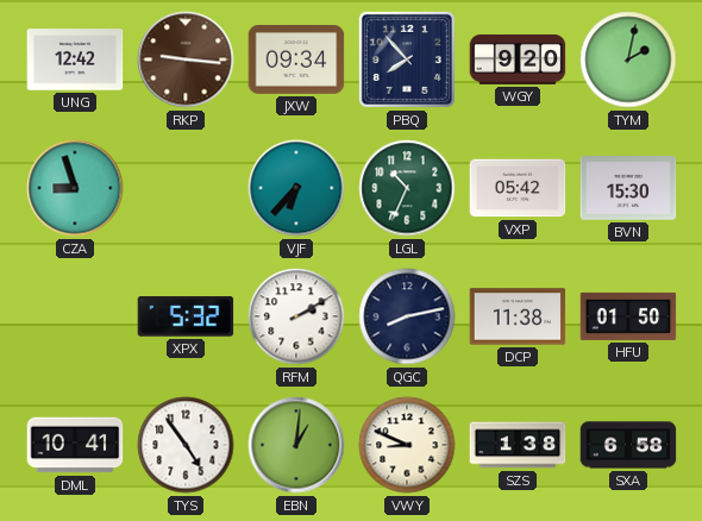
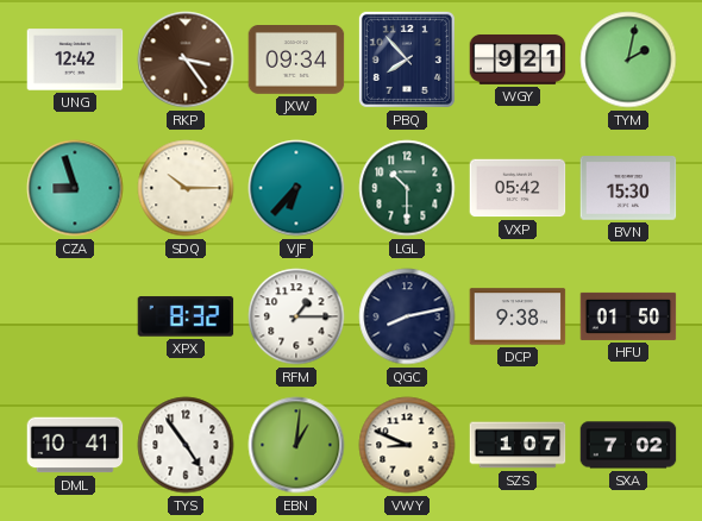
RKP: 9:16 -> 3:24 (186, 59)
WGY: 9:20 -> 9:21 (518, 59)
SDQ: none -> 10:15 (186, 188)
LGL: 10:34 -> 10:30 (407, 188)
XPX: 5:32 -> 8:32 (186, 316)
RFM: 2:10 -> 1:15 (296, 316)
DCP: 11:38 -> 9:38 (518, 316)
SZS: 1:38 -> 1:07 (518, 445)
SXA: 6:58 -> 7:02 (628, 445)
